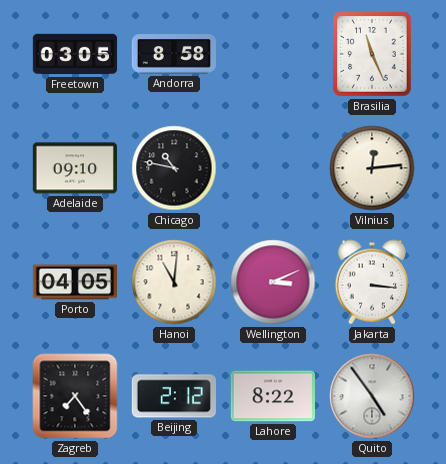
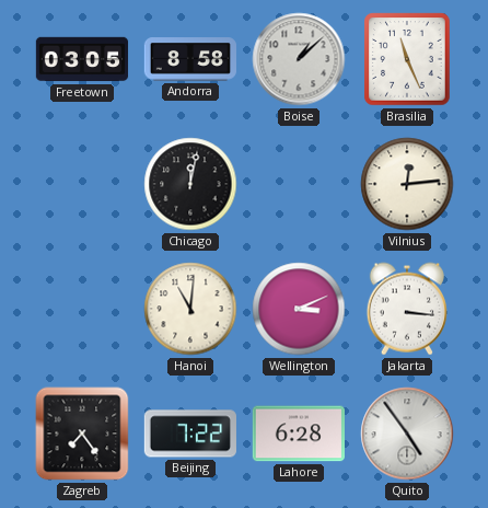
Boise: none -> 1:08 (299, 59)
Adelaide: 09:10 -> none (74, 168)
Chicago: 10:47 -> 12:02 (190, 184)
Porto: 04:05 -> none (75, 282)
Beijing: 2:12 -> 7:22 (189, 434)
Lahore: 8:22 -> 6:28 (298, 434)
